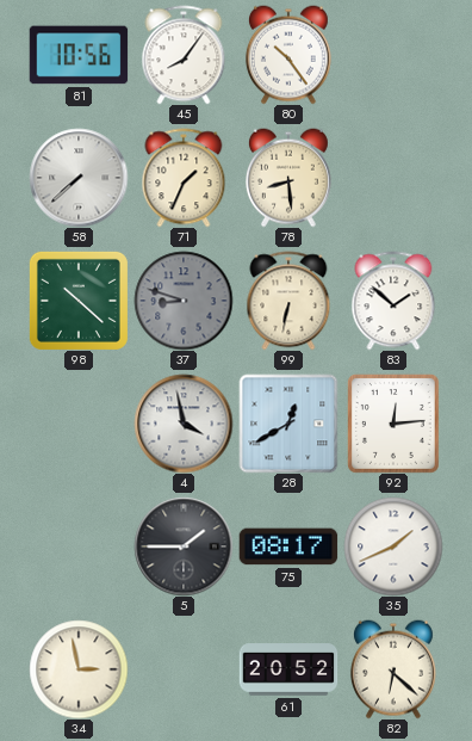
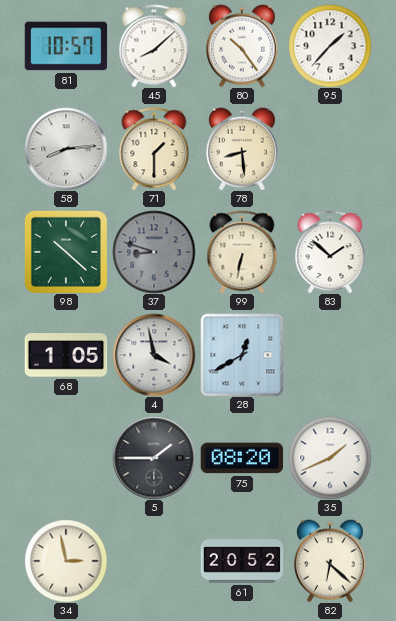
81: 10:56 -> 10:57 (66, 46)
45: 8:06 -> 8:08 (154, 46)
95: none -> 1:37 (330, 46)
58: 7:38 -> 8:14 (66, 149)
71: 1:34 -> 1:30 (154, 149)
68: none -> 1:05 (66, 355)
92: 12:14 -> none (393, 424)
75: 08:17 -> 08:20 (242, 458)
